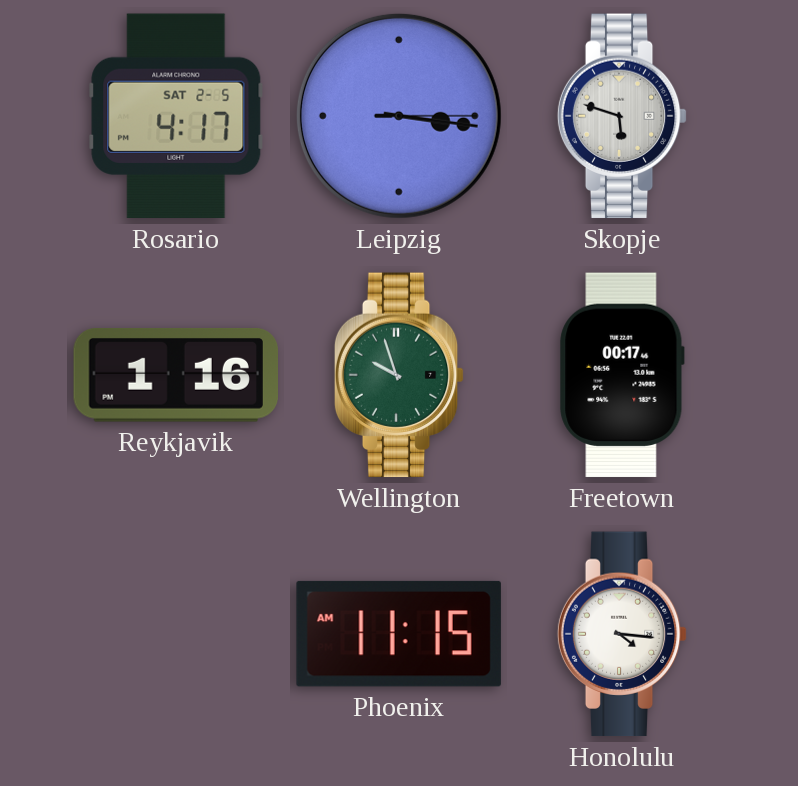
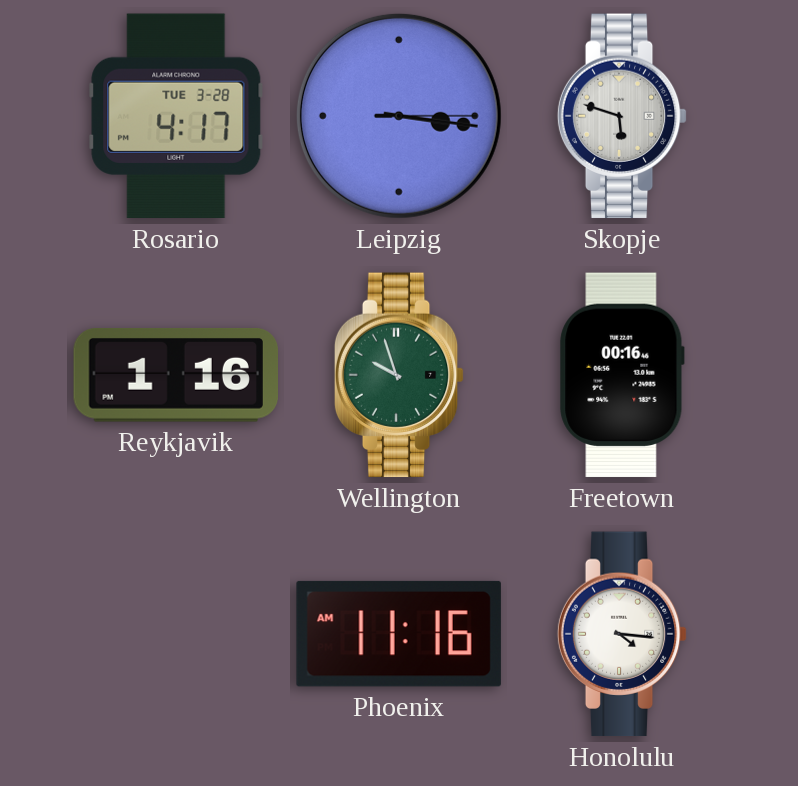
Rosario date: SAT 2-5 -> TUE 3-28 (176, 116)
Freetown: 00:17 -> 00:16 (622, 375)
Phoenix: 11:15 -> 11:16 (399, 634)
